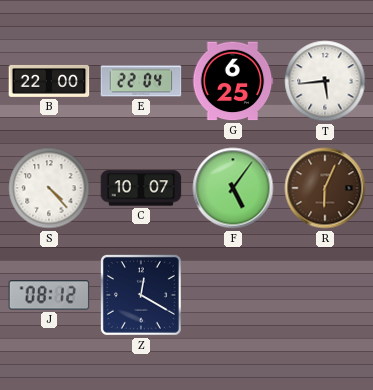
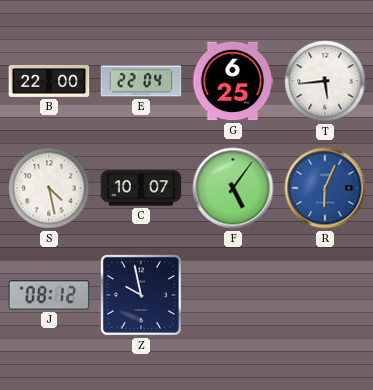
S: 4:23 -> 4:28 (49, 188)
R dial: brown -> blue (325, 188)
Z: 12:20 -> 9:58 (141, 295)
